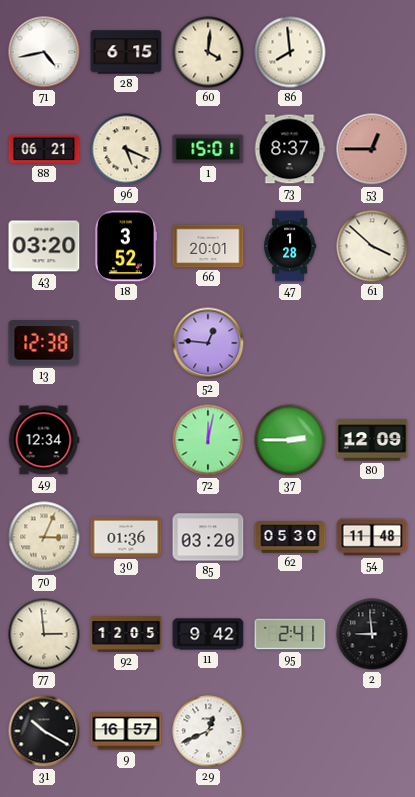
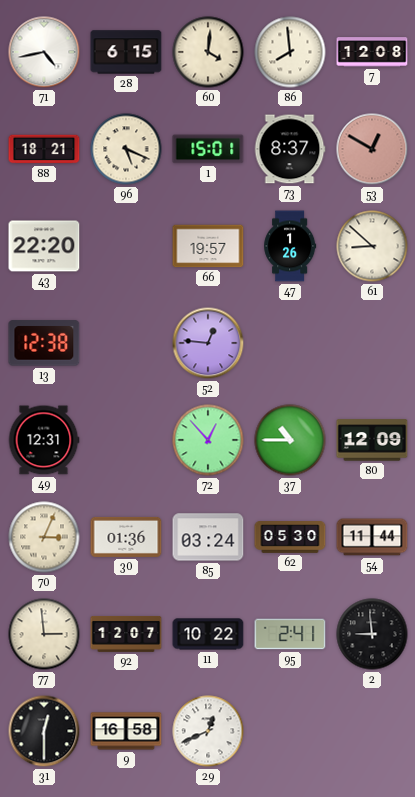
7: none -> 12:08 (372, 52)
88: 06:21 -> 18:21 (44, 149)
53: 12:45 -> 12:50 (372, 149)
43: 03:20 -> 22:20 (44, 246)
18: 3:52 -> none (126, 246)
66: 20:01 -> 19:57 (208, 246)
47: 1:28 -> 1:26 (290, 246)
61: 3:52 -> 8:52 (372, 246)
49: 12:34 -> 12:31 (44, 440)
72: 12:02 -> 12:53 (208, 440)
37: 2:45 -> 10:45 (290, 440)
85: 03:20 -> 03:24 (208, 537)
54: 11:48 -> 11:44 (372, 537)
92: 12:05 -> 12:07 (126, 635)
11: 9:42 -> 10:22 (208, 634)
31: 10:20 -> 12:30 (44, 731)
9: 16:57 -> 16:58 (126, 731)
